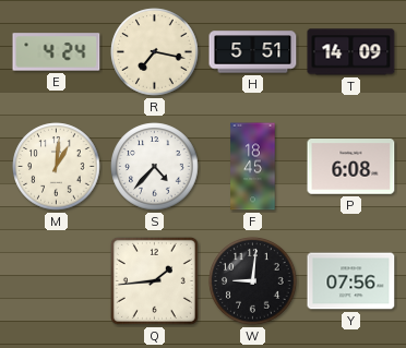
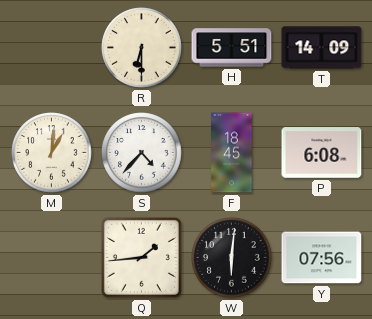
E: 4:24 -> none (57, 52)
R: 7:17 -> 6:30 (142, 48)
W: 9:01 -> 6:01 (232, 258)
